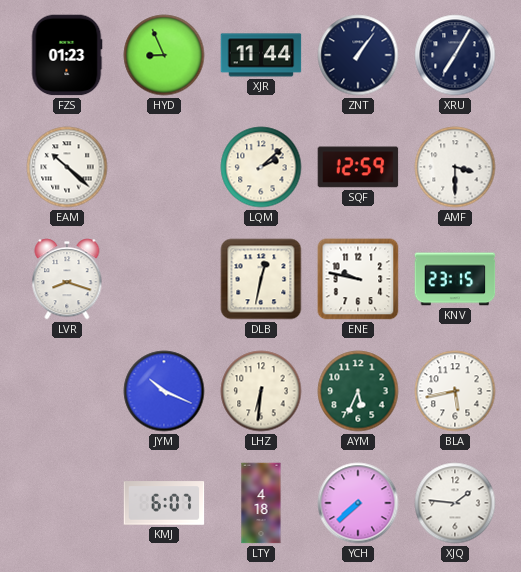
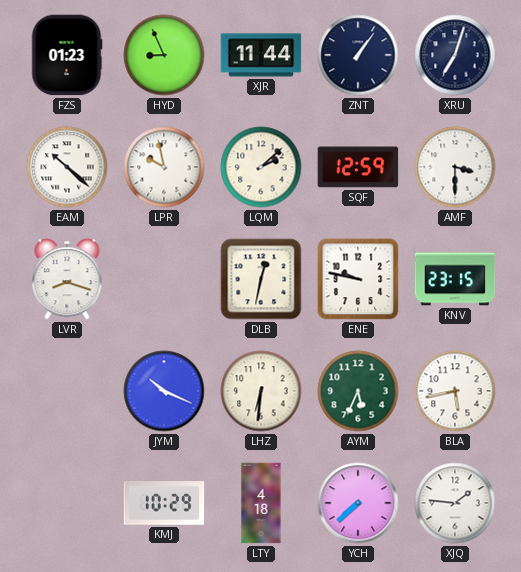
XRU: 7:05 -> 7:03 (455, 55)
LPR: none -> 9:58 (164, 167)
KMJ: 6:07 -> 10:29 (164, 503)
